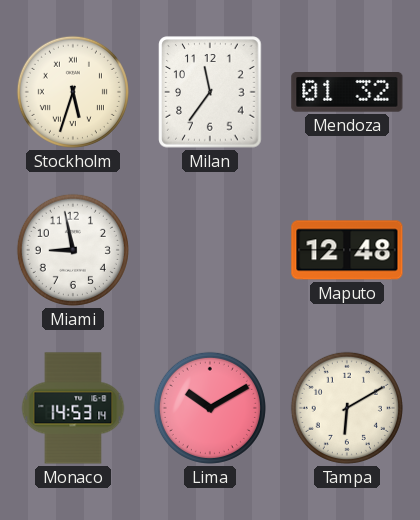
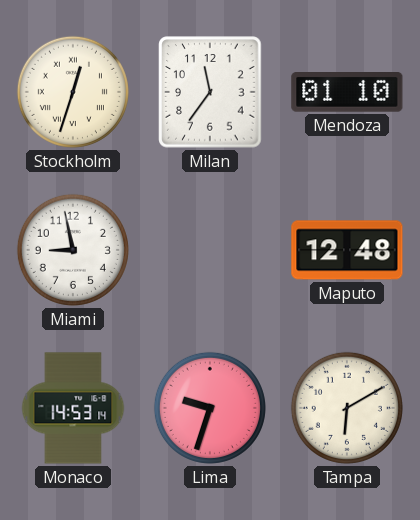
Stockholm: 5:33 -> 12:33 (73, 92)
Mendoza: 01:32 -> 01:10 (347, 93)
Lima: 10:10 -> 9:33 (210, 408)
